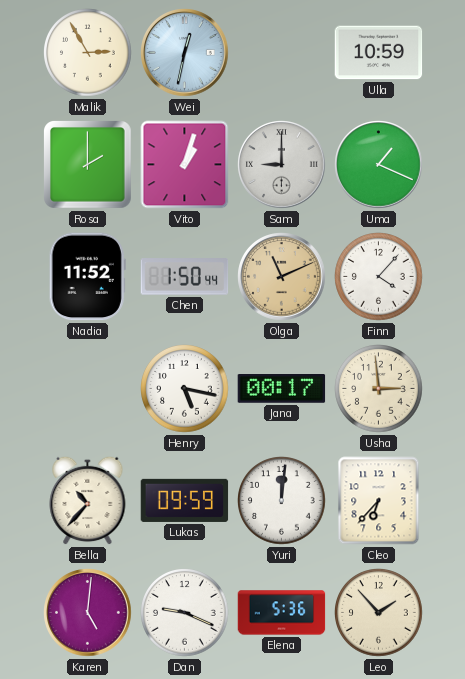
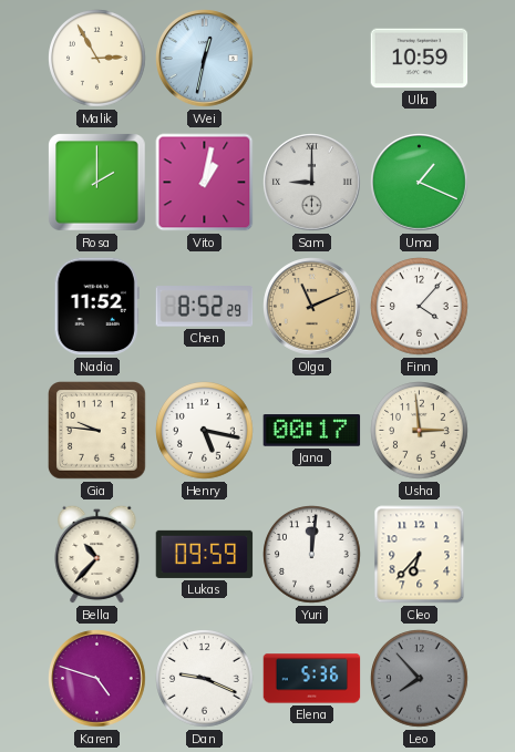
Vito: 1:03 -> 1:02 (205, 183)
Chen: 1:50 -> 8:52 (205, 307)
Gia: none -> 9:46 (97, 431)
Karen: 5:01 -> 4:48 (97, 679)
Leo: 1:53 -> 7:53 (420, 679)
Leo dial: cream -> grey (420, 679)
